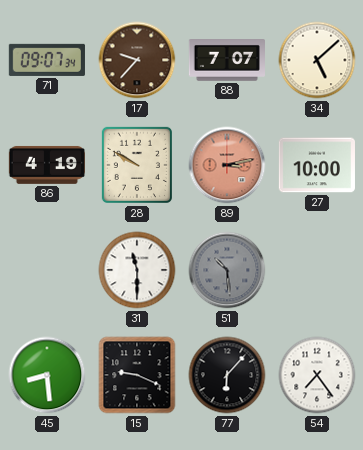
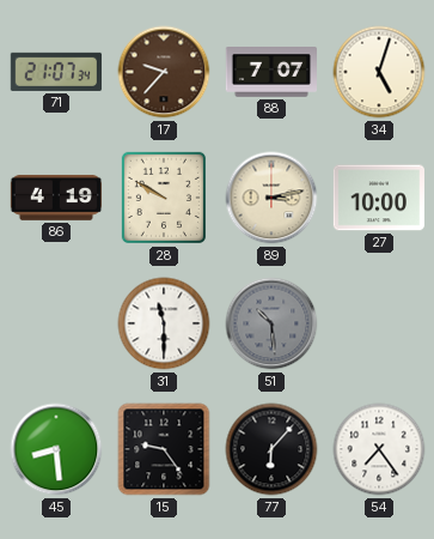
71: 09:07 -> 21:07 (56, 72)
34: 5:08 -> 5:03 (379, 72)
89 dial: salmon -> cream (271, 198)
15: 9:19 -> 9:24 (164, 449)
